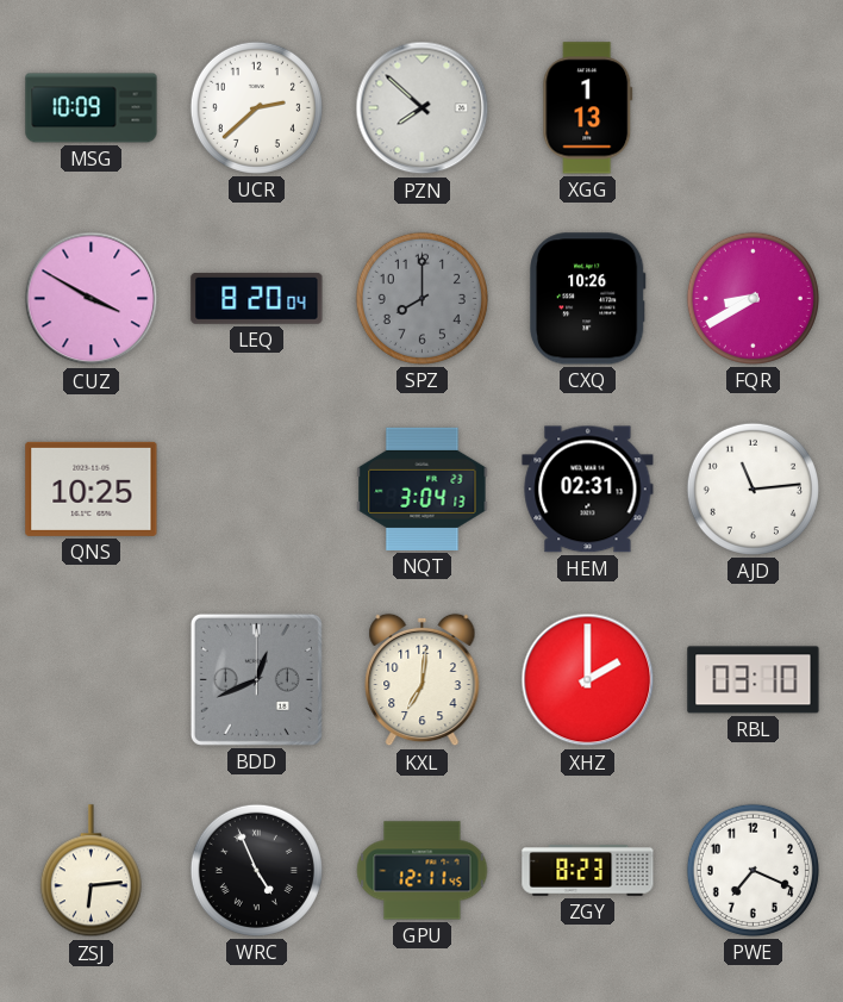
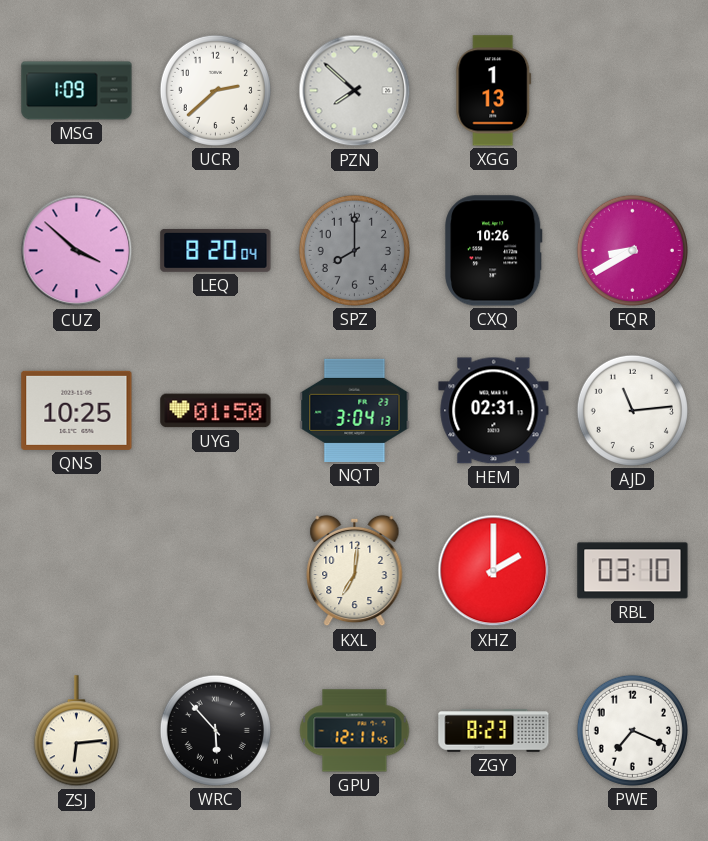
MSG: 10:09 -> 1:09 (77, 91)
CUZ: 3:50 -> 3:52 (77, 251)
UYG: none -> 01:50 (216, 411)
BDD: 12:41 -> none (256, 679)
WRC: 4:56 -> 5:53 (215, 730)
